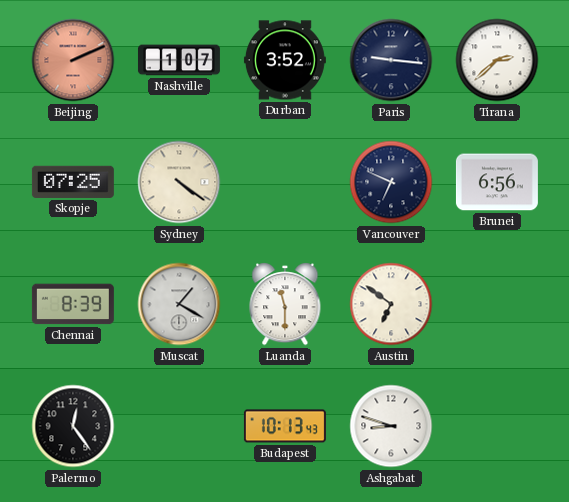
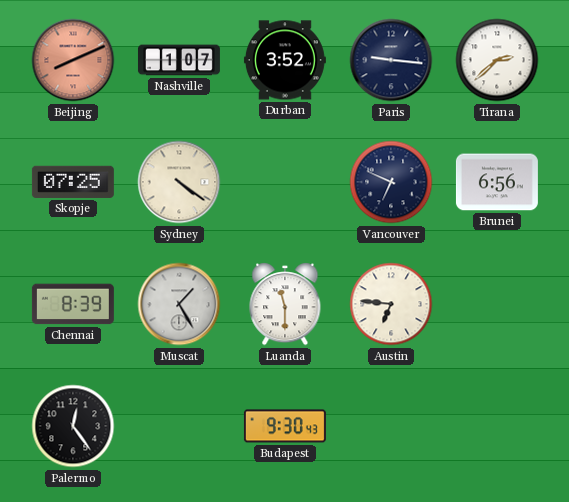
Beijing: 2:11 -> 8:11 (73, 60)
Muscat: 1:20 -> 1:25 (179, 304)
Austin: 6:51 -> 6:46 (391, 304)
Budapest: 10:13 -> 9:30 (285, 426)
Ashgabat: 8:48 -> none (391, 426)
